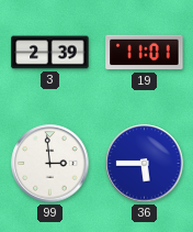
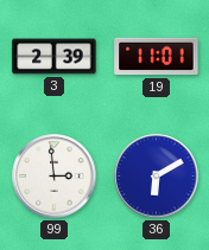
36: 5:45 -> 6:10 (157, 177)
